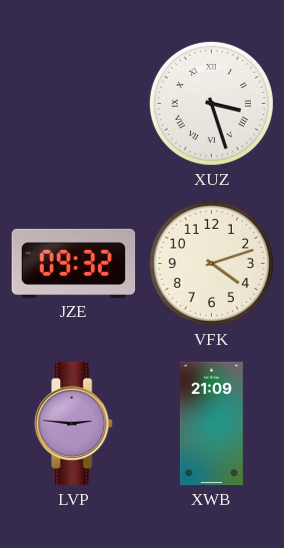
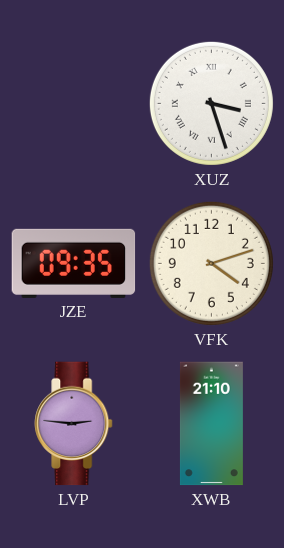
JZE: 09:32 -> 09:35 (74, 263)
XWB: 21:09 -> 21:10 (211, 424)
